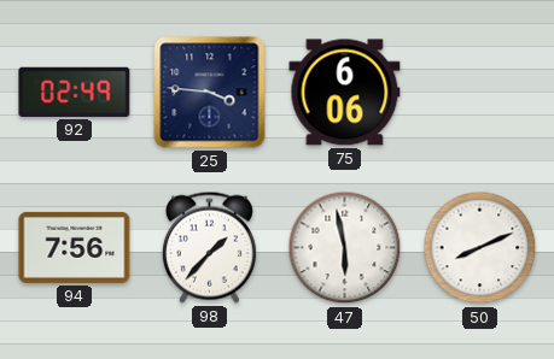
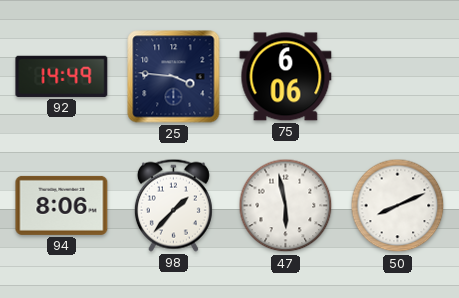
92: 02:49 -> 14:49 (62, 76)
94: 7:56 -> 8:06 (62, 205)
